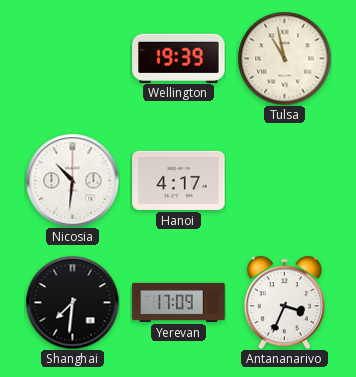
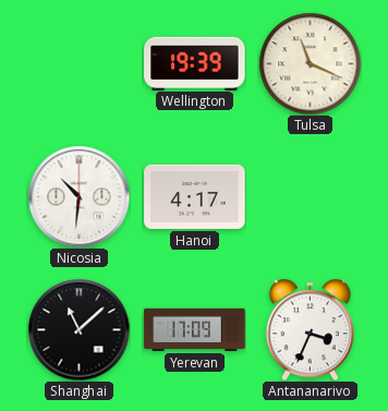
Tulsa: 10:58 -> 11:19 (310, 63)
Shanghai: 7:31 -> 11:08 (78, 329)
